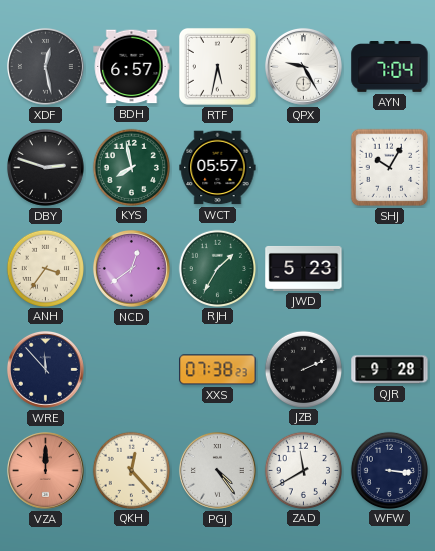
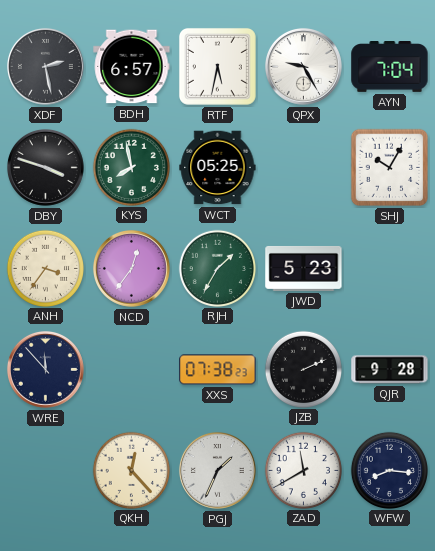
XDF: 12:28 -> 2:28 (45, 66)
DBY: 2:48 -> 3:48 (45, 167)
WCT: 05:57 -> 05:25 (218, 168)
NCD: 12:39 -> 12:36 (131, 268)
VZA: 12:00 -> none (45, 470)
PGJ: 4:24 -> 1:34 (217, 470)
WFW: 3:16 -> 8:16 (389, 470)
